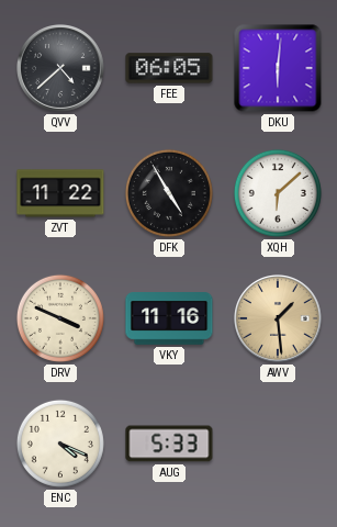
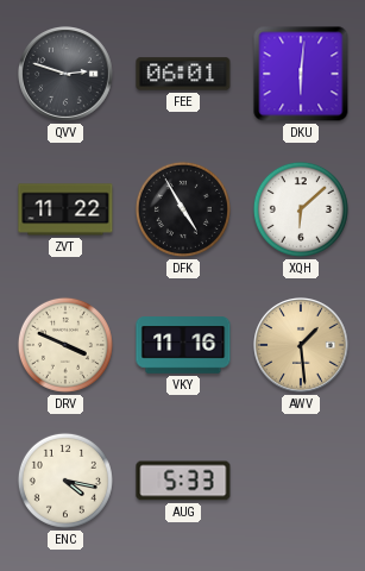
QVV: 4:38 -> 2:48 (67, 75)
FEE: 06:05 -> 06:01 (183, 74)
ENC: 4:19 -> 4:17 (65, 481)
